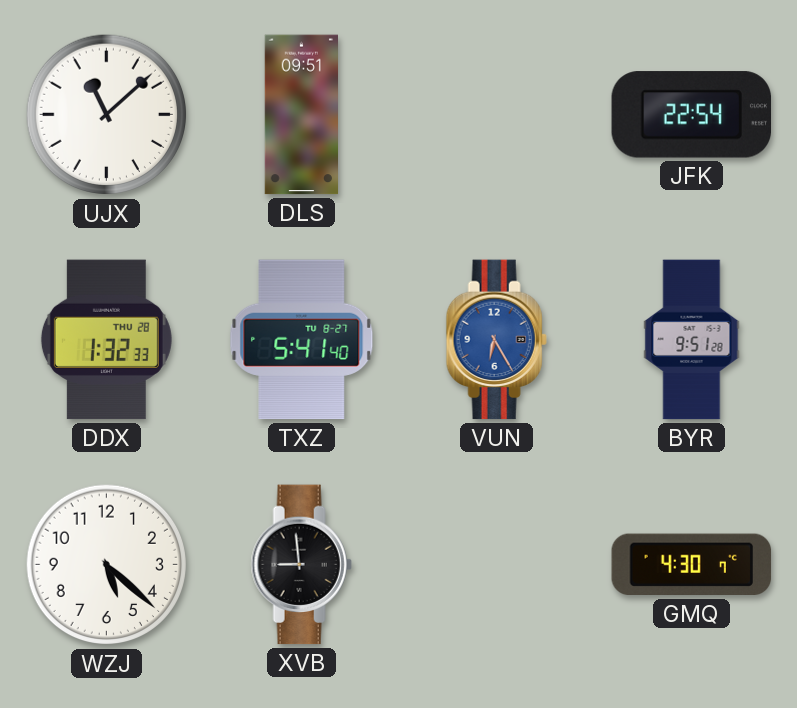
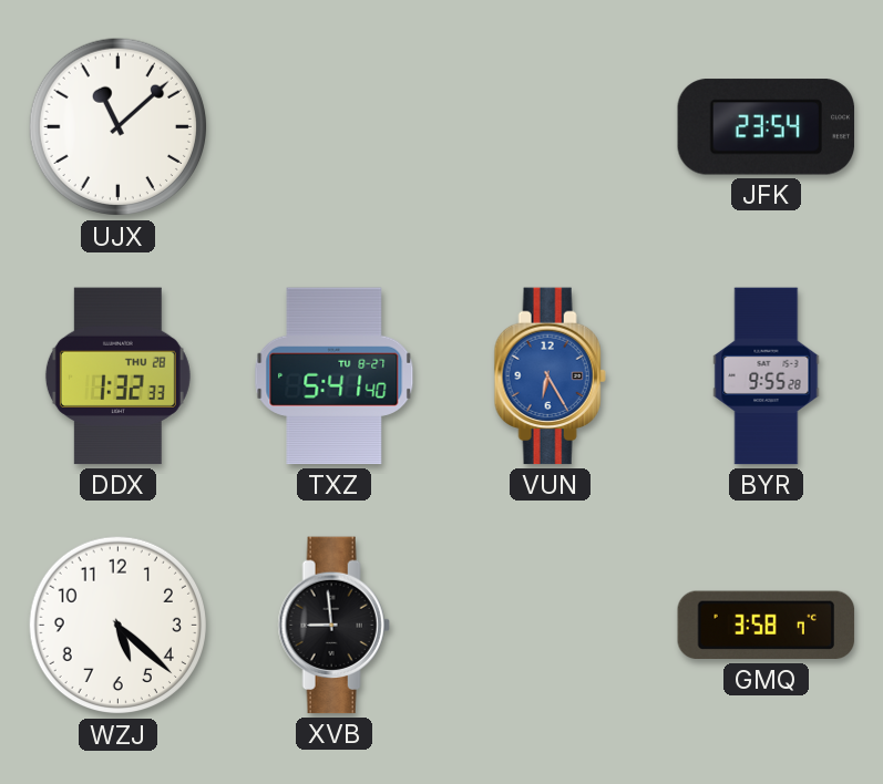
DLS: 09:51 -> none (301, 115)
JFK: 22:54 -> 23:54 (766, 127)
BYR: 9:51 -> 9:55 (767, 376)
GMQ: 4:30 -> 3:58 (767, 626)
